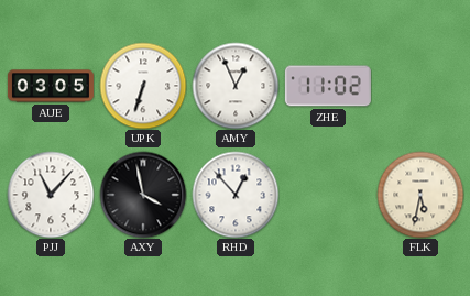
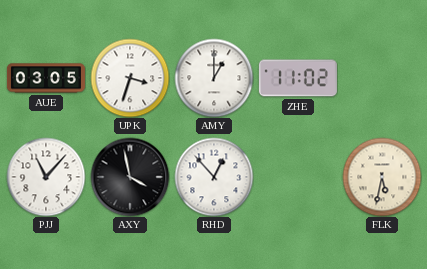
UPK: 6:33 -> 3:33 (130, 78)
AMY: 12:56 -> 1:00 (214, 78)
